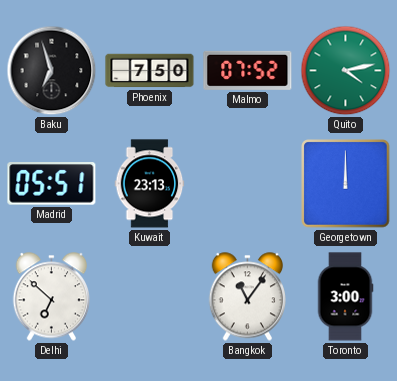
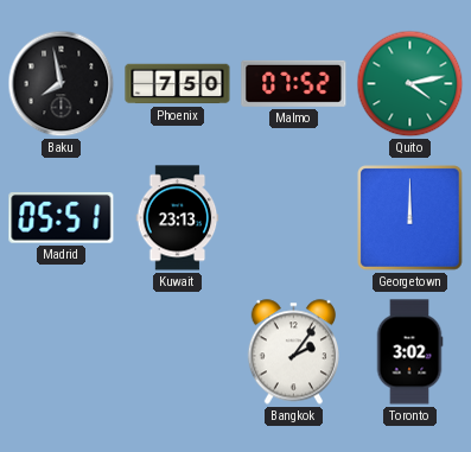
Baku: 6:57 -> 7:58 (62, 84)
Delhi: 6:52 -> none (52, 297)
Bangkok: 11:06 -> 2:06 (294, 352)
Toronto: 3:00 -> 3:02 (409, 352)
